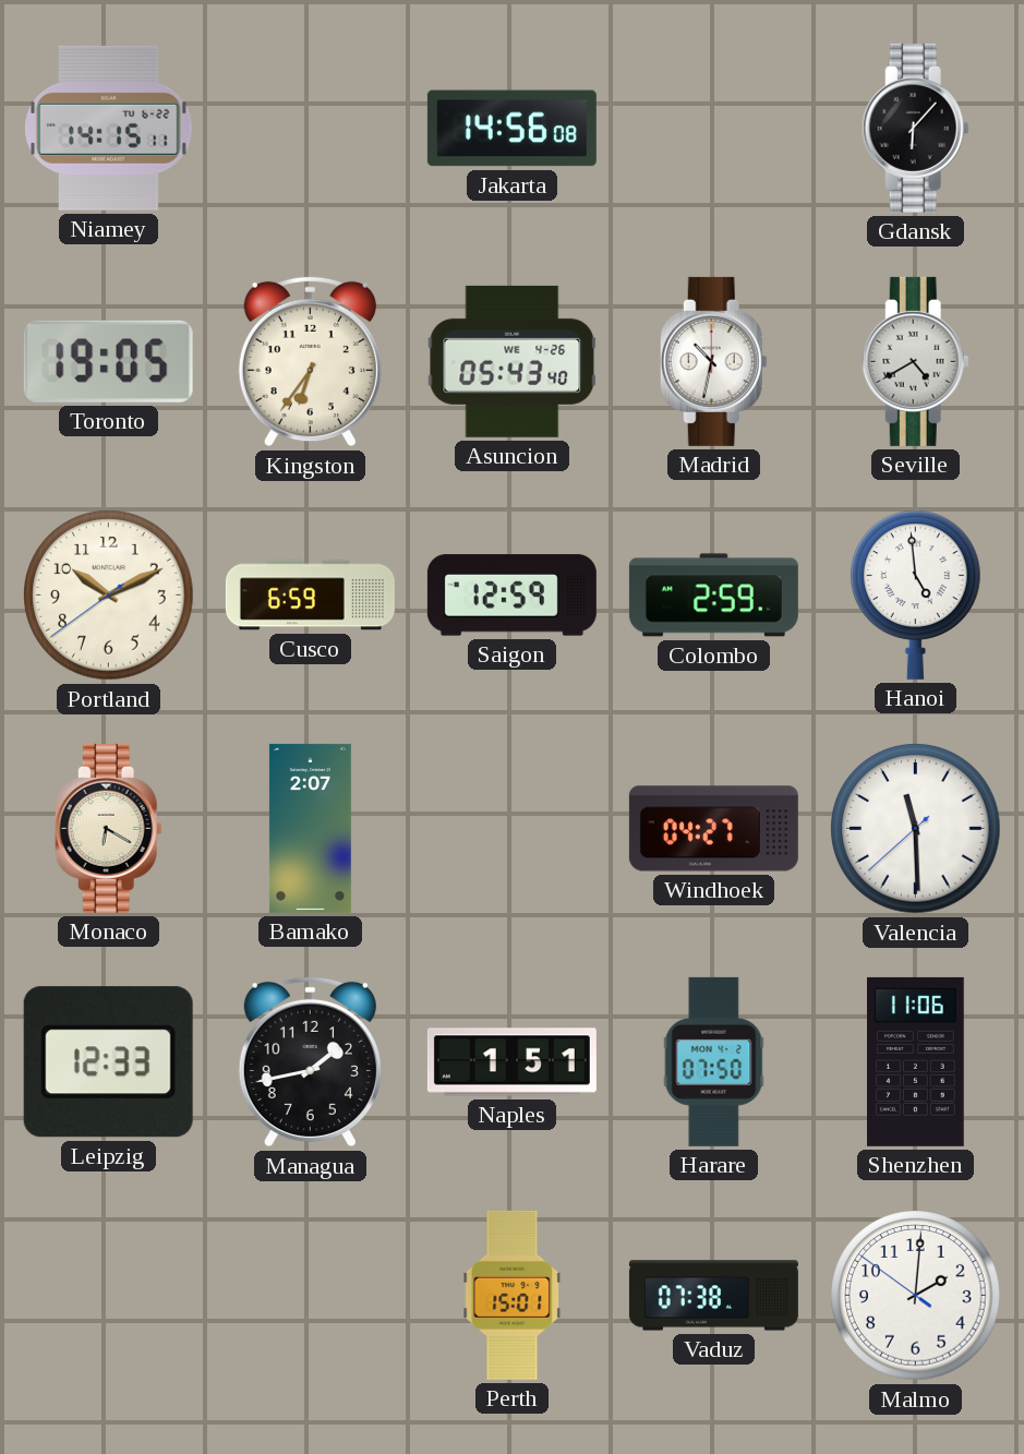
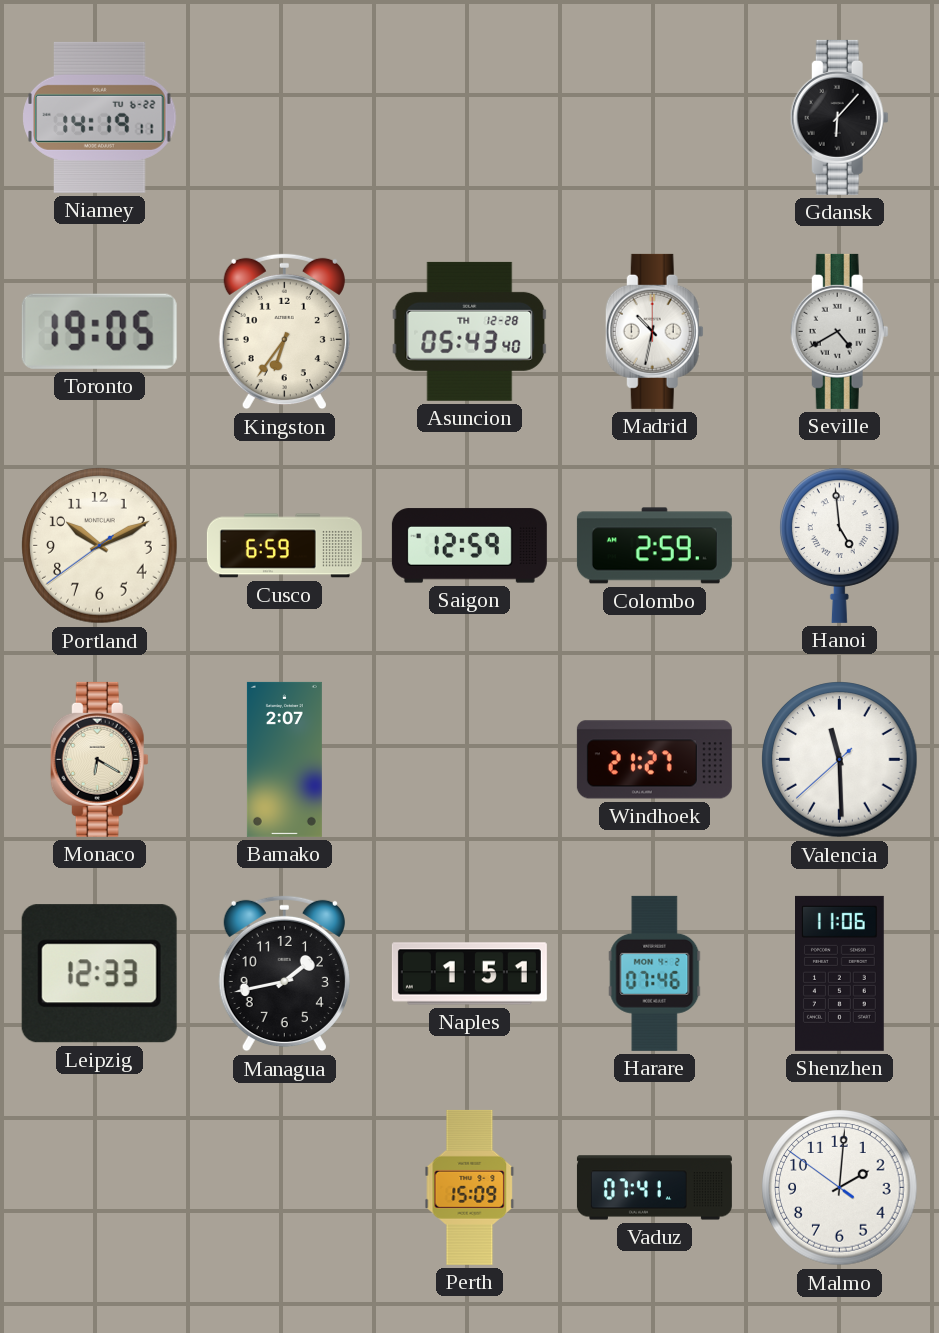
Niamey: 14:15 -> 14:19 (100, 117)
Jakarta: 14:56 -> none (511, 129)
Asuncion date: WE 4-26 -> TH 12-28 (470, 331)
Windhoek: 04:27 -> 21:27 (654, 760)
Harare: 07:50 -> 07:46 (655, 973)
Perth: 15:01 -> 15:09 (470, 1187)
Vaduz: 07:38 -> 07:41 (654, 1188)
